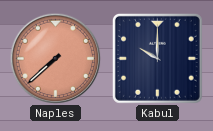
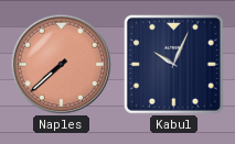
Kabul: 10:00 -> 10:04 (173, 64)
